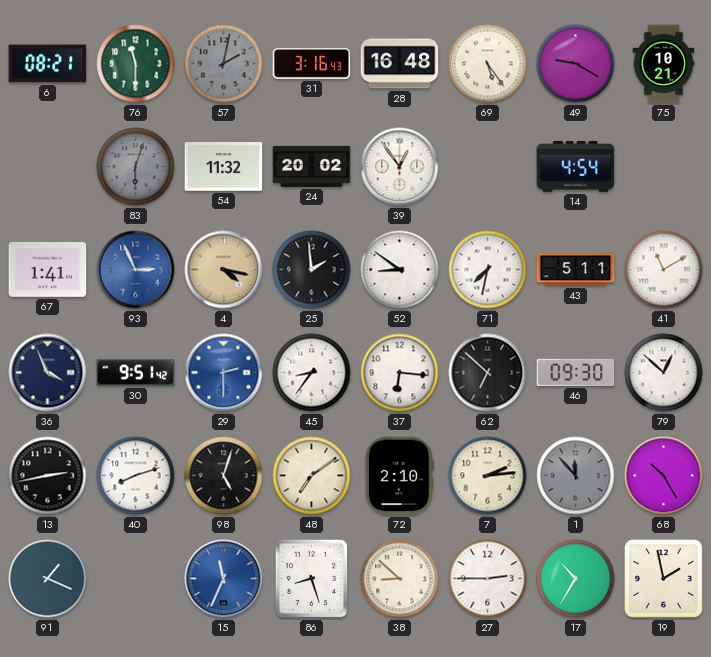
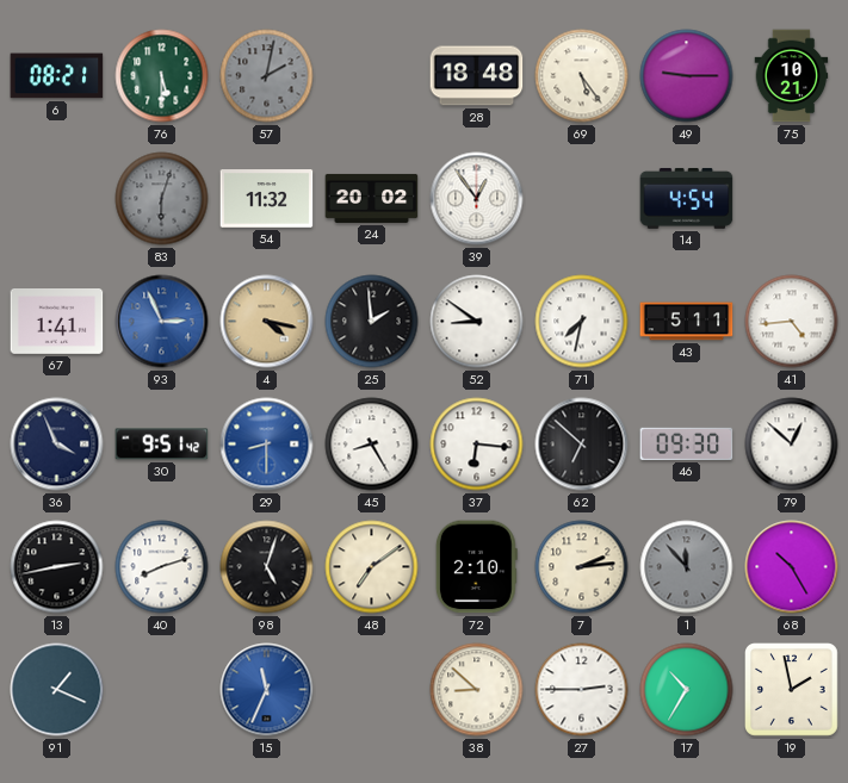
76: 11:30 -> 5:30 (162, 76)
31: 3:16 -> none (312, 63)
28: 16:48 -> 18:48 (477, 76)
49: 9:20 -> 9:15 (687, 76)
41: 11:10 -> 4:44 (792, 322)
29: 2:30 -> 8:30 (267, 445)
45: 8:36 -> 8:25 (372, 445)
86: 8:27 -> none (312, 579)
